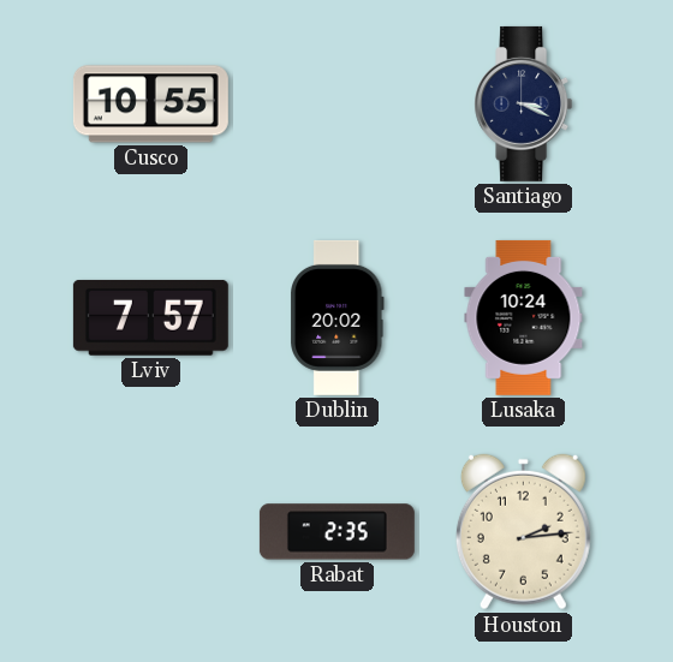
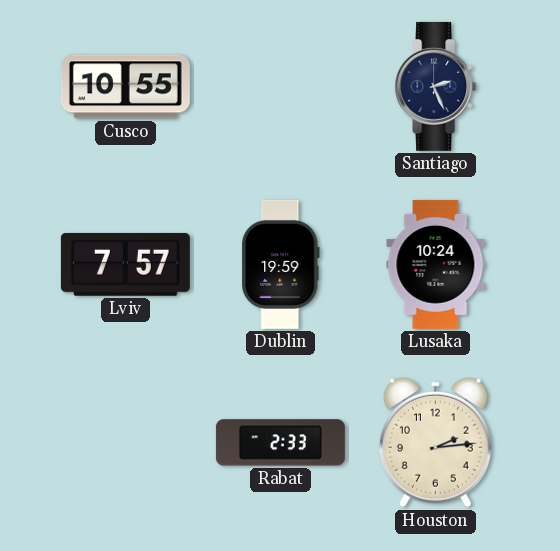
Santiago: 3:19 -> 2:26 (436, 86)
Dublin: 20:02 -> 19:59 (280, 264)
Rabat: 2:35 -> 2:33 (280, 443)
